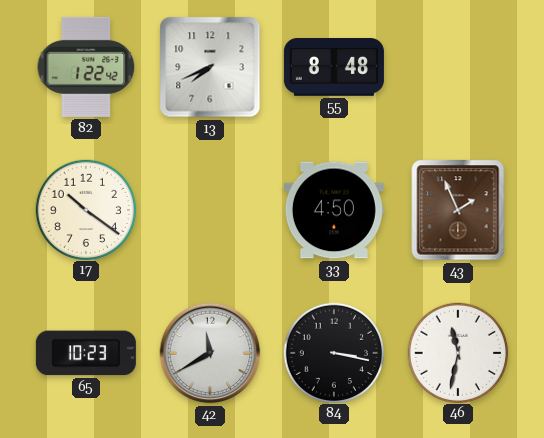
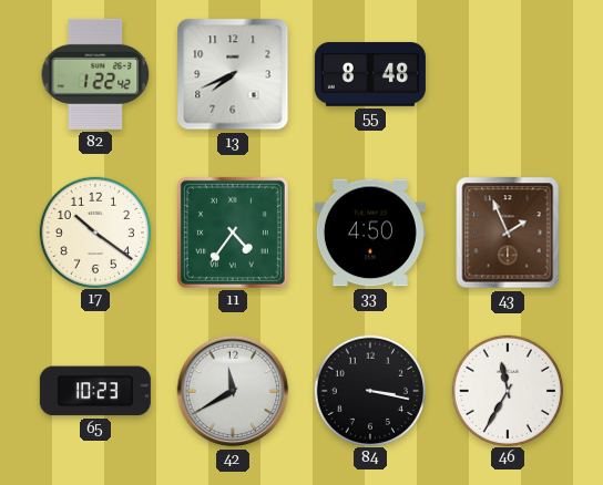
11: none -> 4:36 (233, 233)
46: 11:32 -> 11:35 (507, 390)
